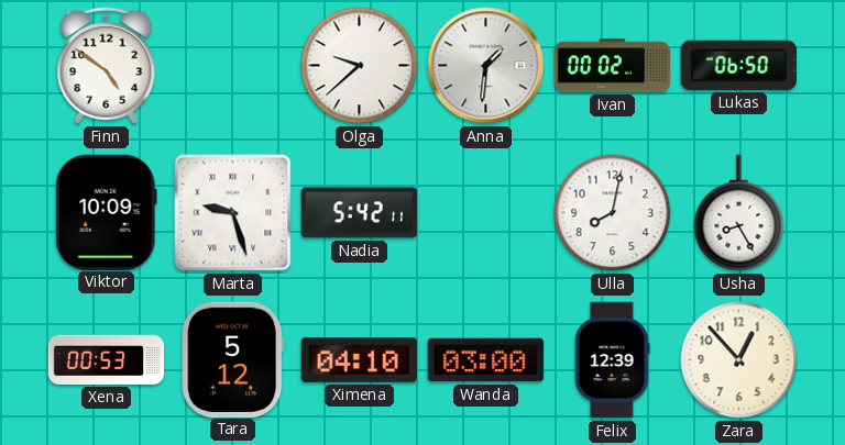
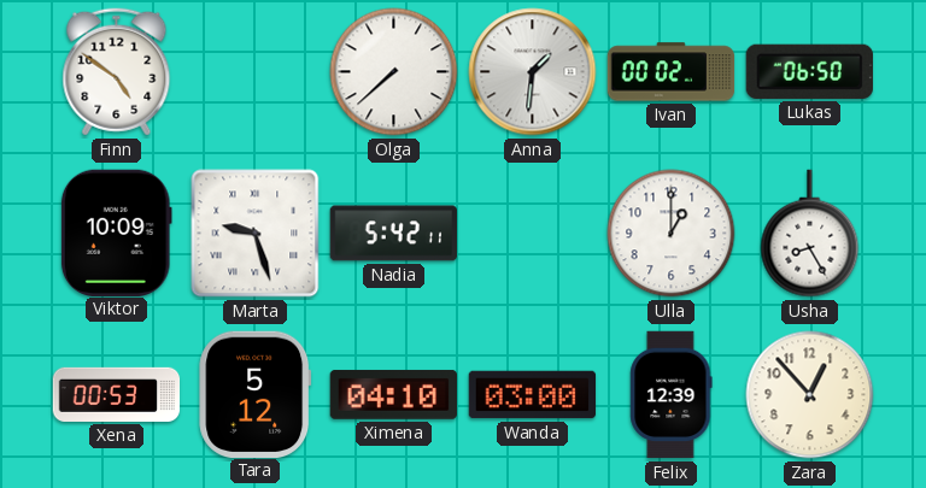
Olga: 9:38 -> 7:38 (394, 72)
Ulla: 8:02 -> 1:00 (672, 234)
